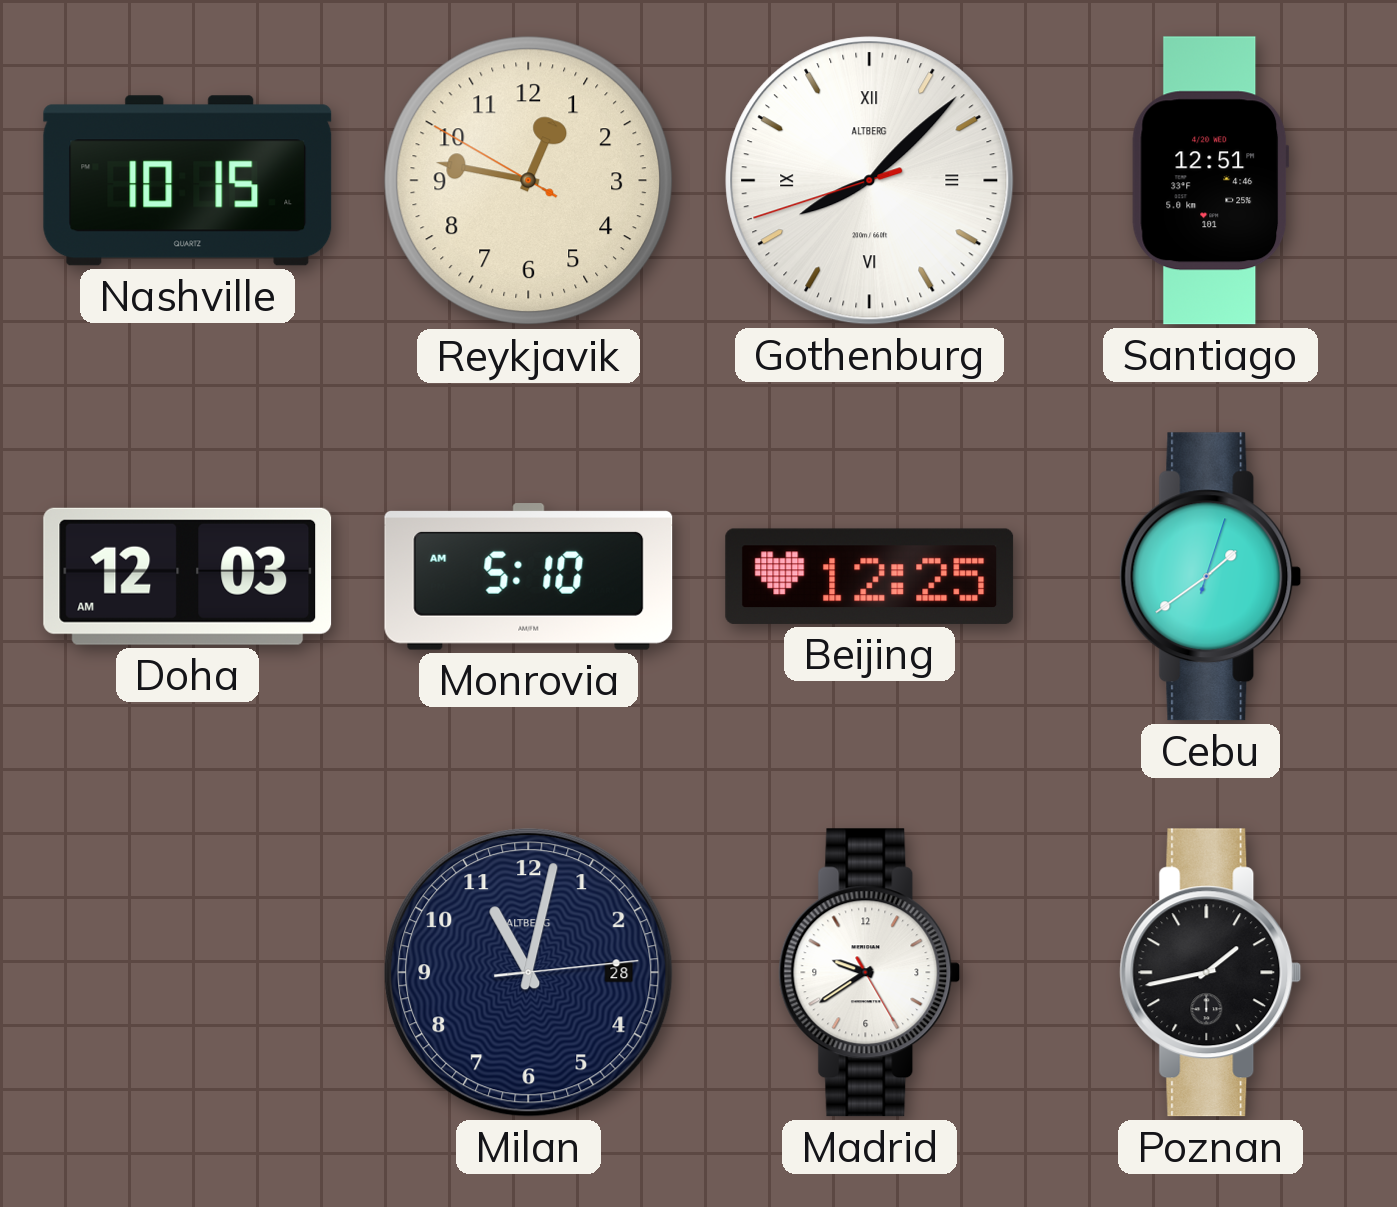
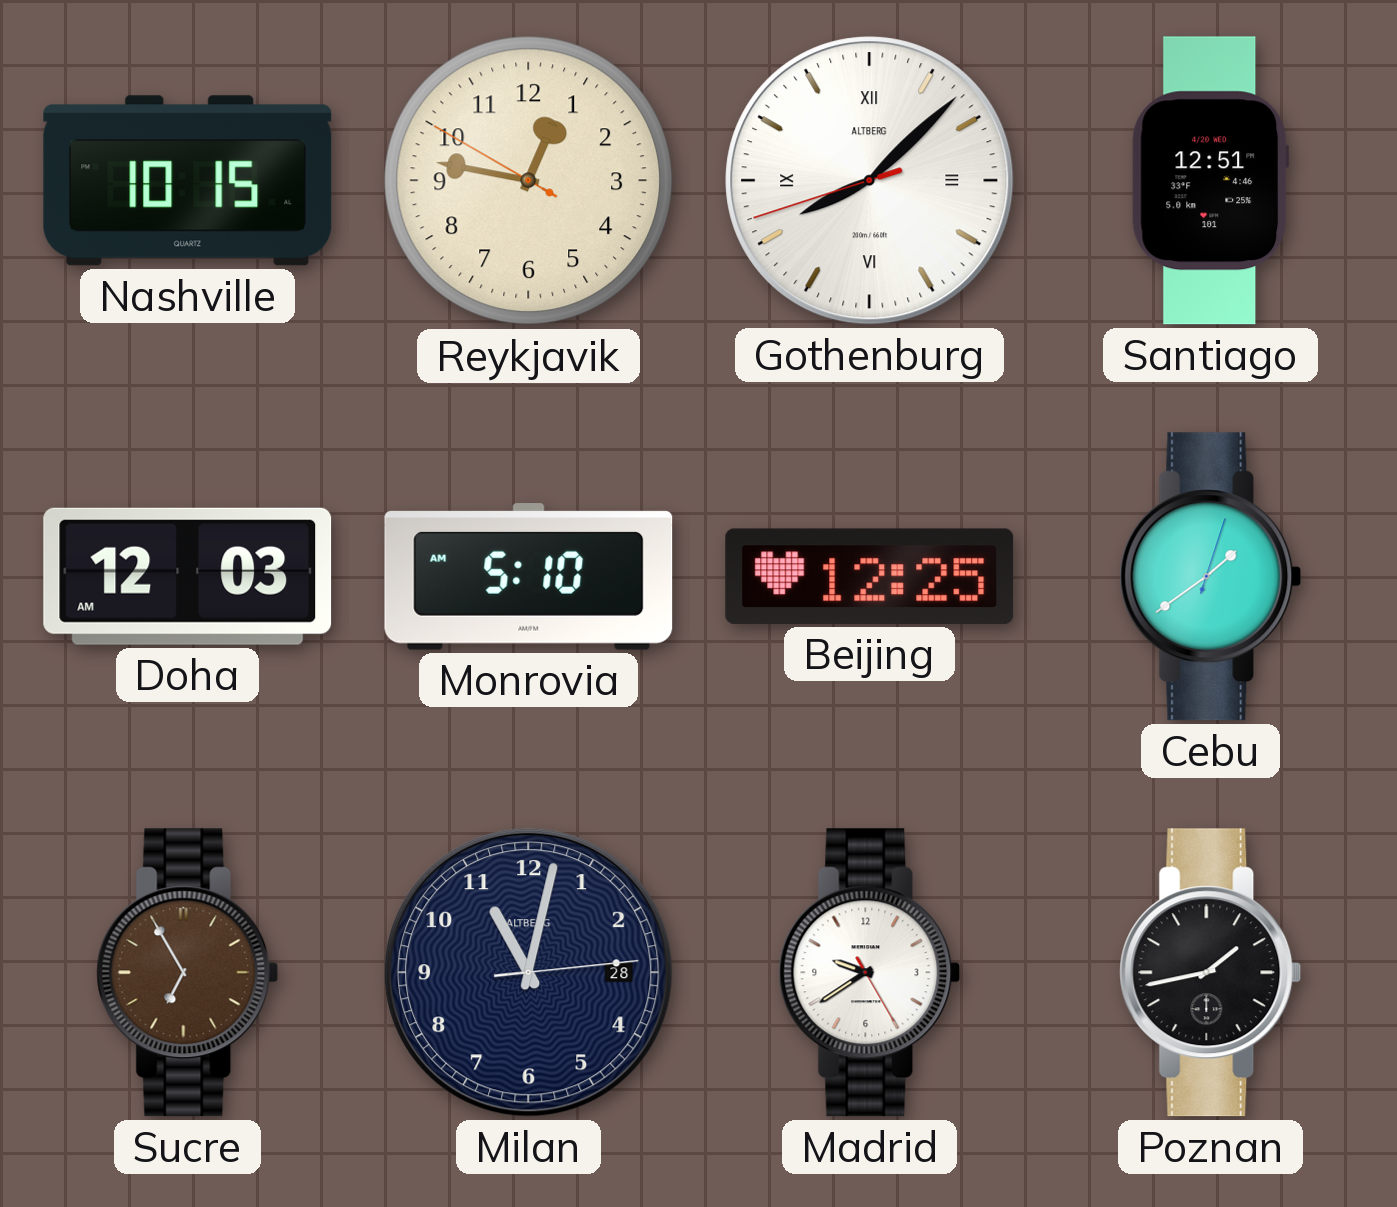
Sucre: none -> 6:55 (188, 973)
